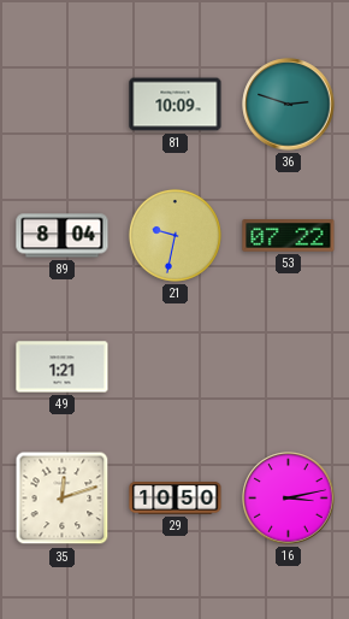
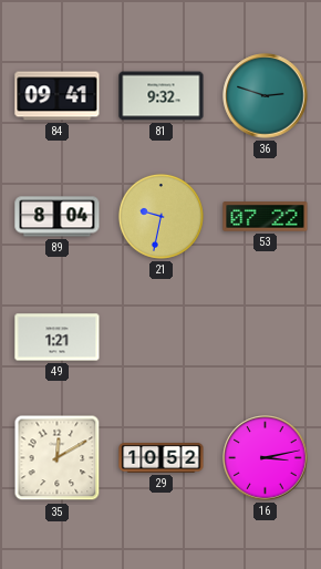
84: none -> 09:41 (58, 96)
81: 10:09 -> 9:32 (162, 96)
35: 12:12 -> 12:10 (58, 458)
29: 10:50 -> 10:52 (162, 458)
